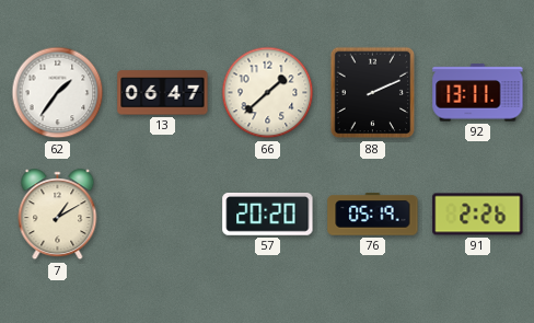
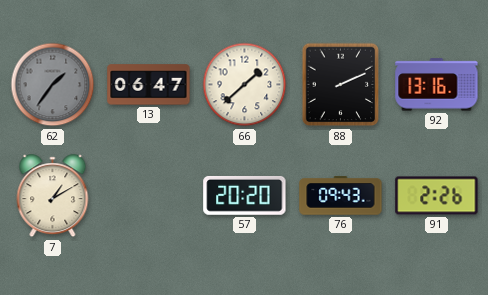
62 dial: white -> grey (53, 85)
92: 13:11 -> 13:16 (437, 85)
76: 05:19 -> 09:43 (341, 196)
